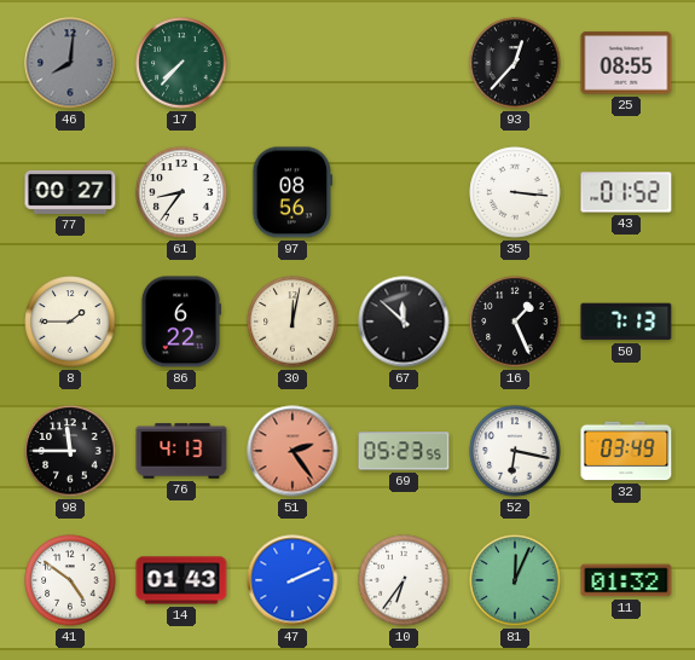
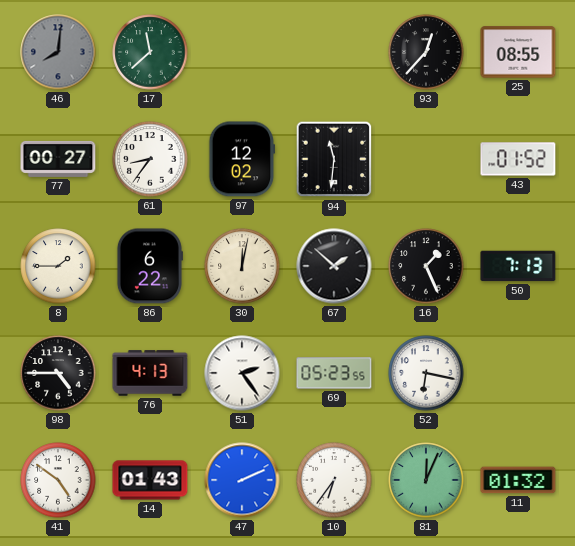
17: 7:37 -> 11:38 (150, 52)
97: 08:56 -> 12:02 (242, 159)
94: none -> 11:31 (334, 159)
35: 3:16 -> none (515, 192)
67: 11:52 -> 1:52 (334, 266)
98: 11:45 -> 4:45 (58, 373)
51 dial: salmon -> white (242, 373)
32: 03:49 -> none (626, 451)
